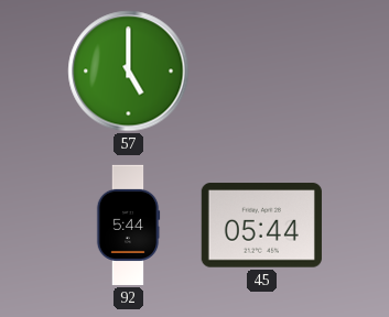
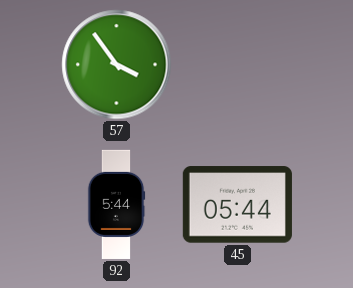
57: 5:00 -> 3:54 (117, 65)
